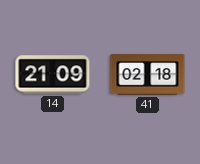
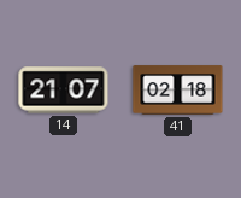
14: 21:09 -> 21:07 (64, 91)
